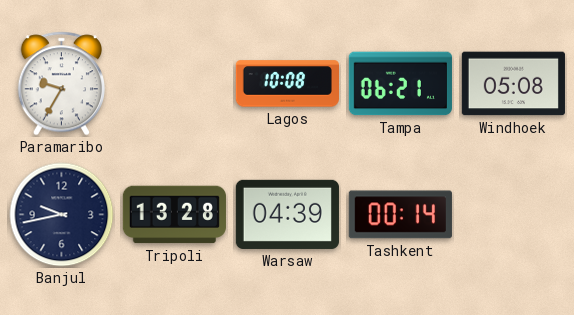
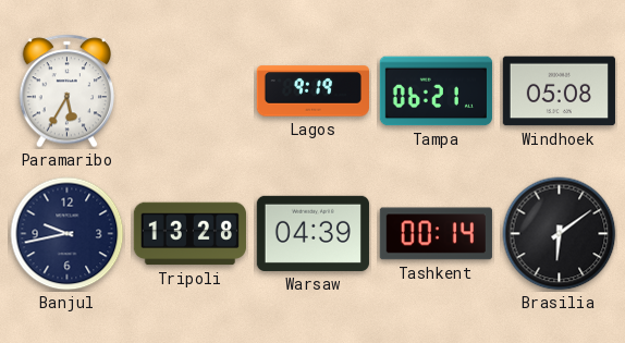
Paramaribo: 9:35 -> 5:35 (66, 91)
Lagos: 10:08 -> 9:19 (312, 91)
Brasilia: none -> 6:09 (560, 234)
